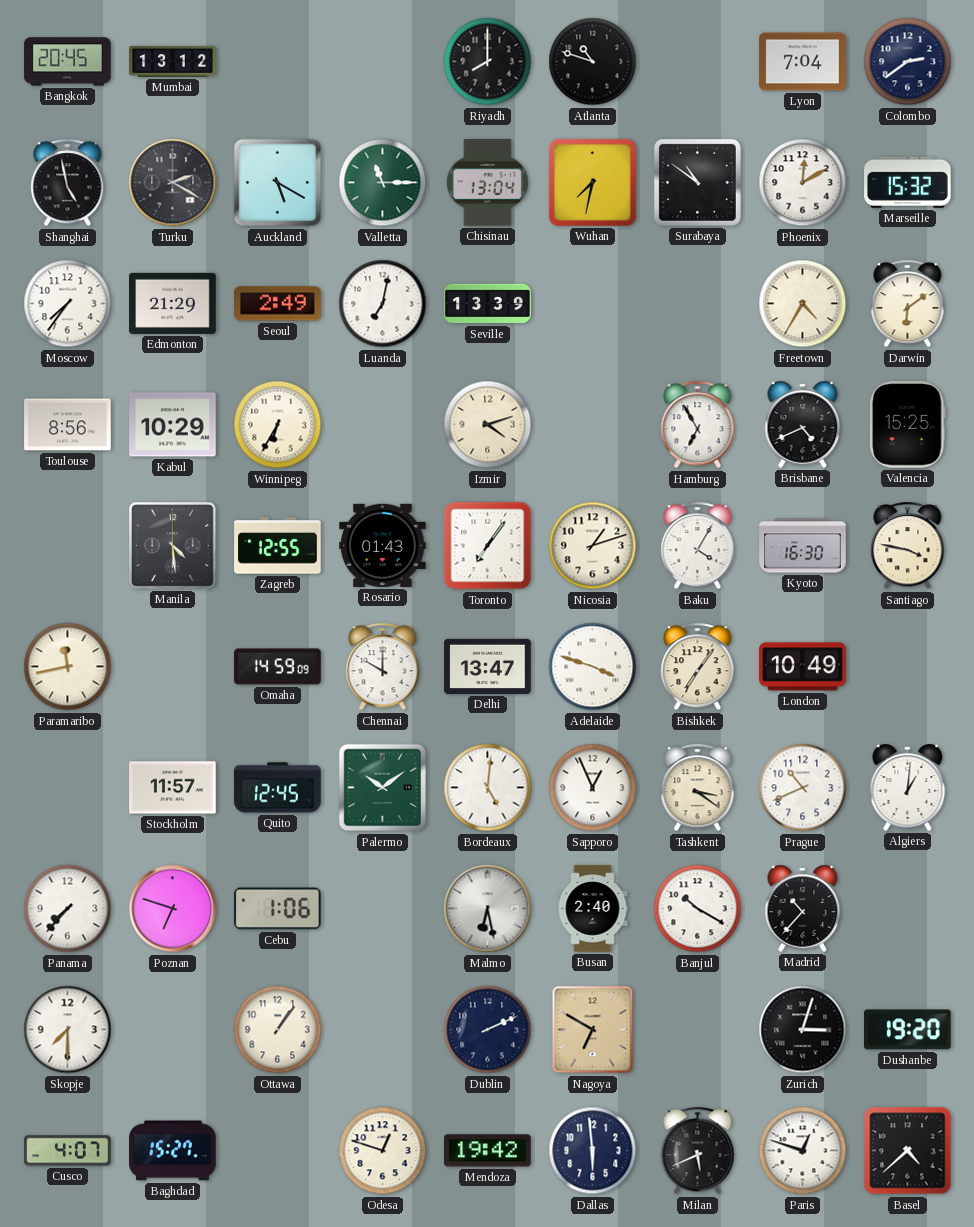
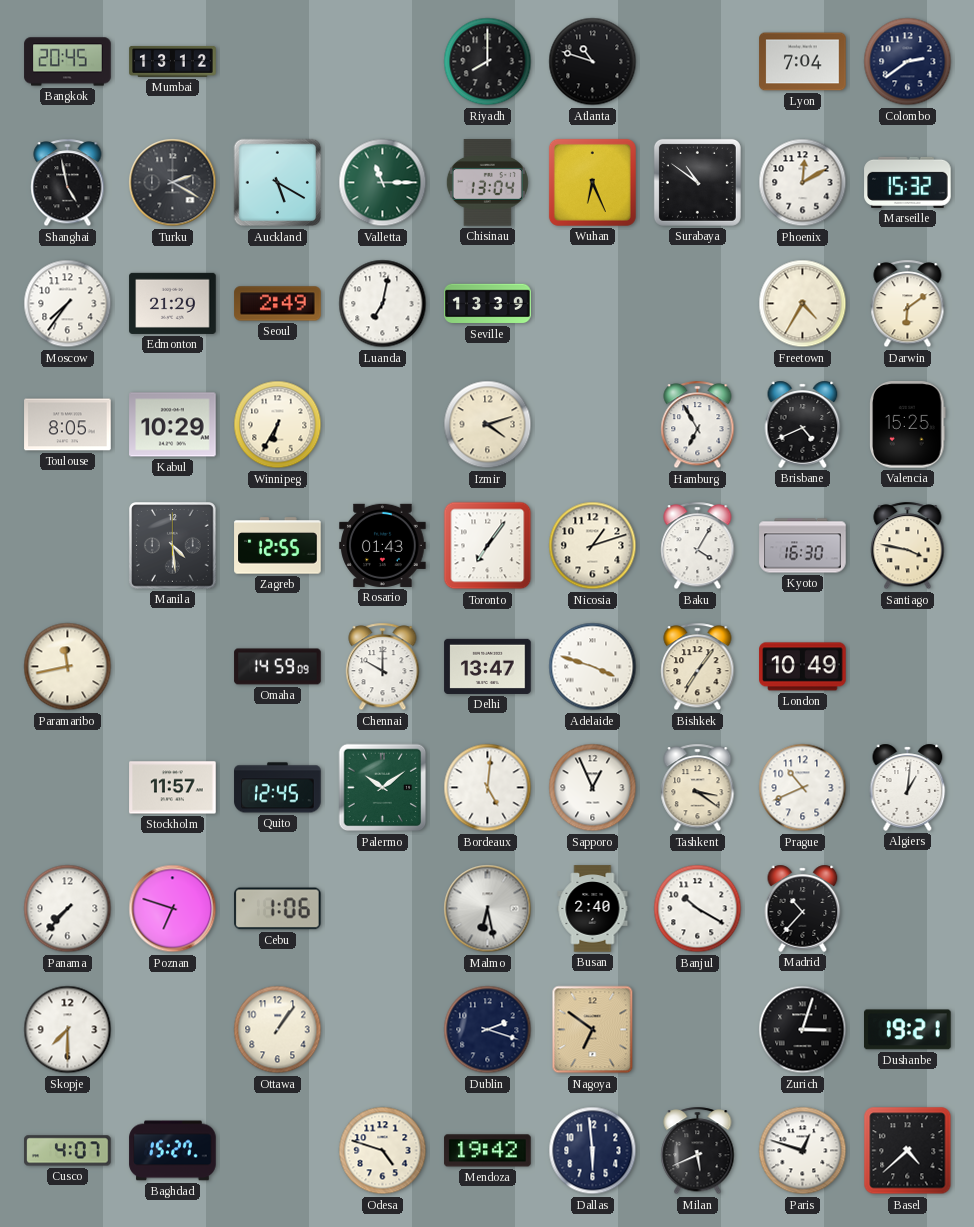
Wuhan: 7:32 -> 6:26 (592, 182)
Toulouse: 8:56 -> 8:05 (68, 425)
Dublin: 2:11 -> 2:18 (488, 1030)
Nagoya: 6:50 -> 6:51 (593, 1030)
Dushanbe: 19:20 -> 19:21 (908, 1030)
Odesa: 12:48 -> 4:48 (383, 1151)
